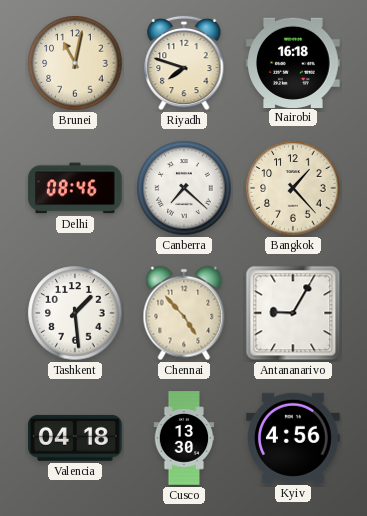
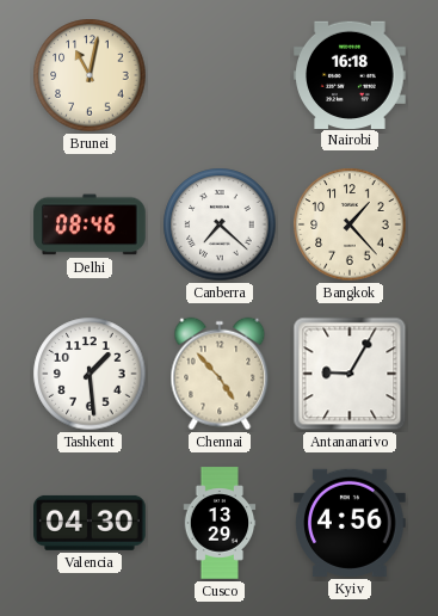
Riyadh: 7:48 -> none (184, 63)
Valencia: 04:18 -> 04:30 (90, 523)
Cusco: 13:30 -> 13:29 (220, 523)
